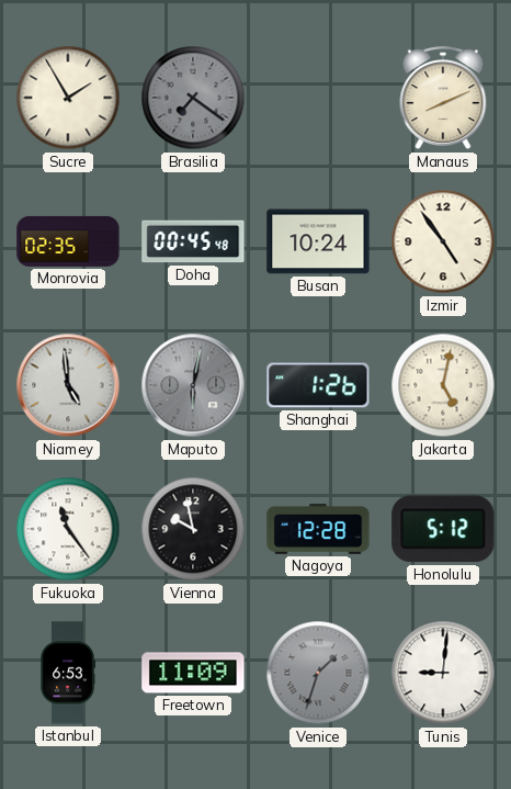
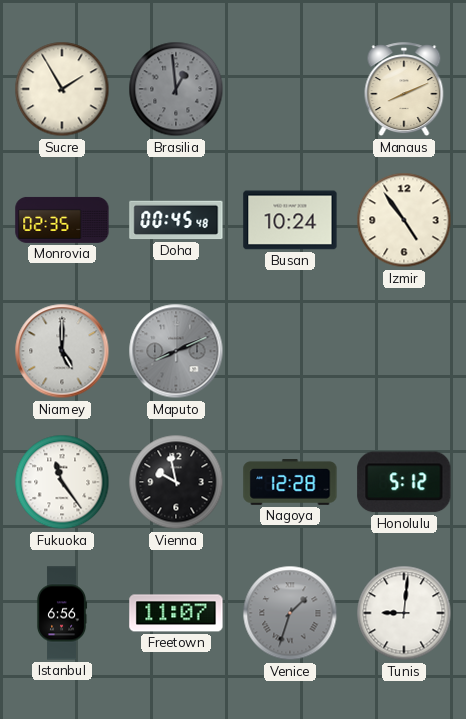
Brasilia: 7:21 -> 12:59 (176, 89)
Niamey: 4:59 -> 5:00 (62, 351)
Maputo: 6:02 -> 8:11 (176, 351)
Shanghai: 1:26 -> none (318, 385)
Jakarta: 5:02 -> none (443, 385)
Istanbul: 6:53 -> 6:56 (62, 613)
Freetown: 11:09 -> 11:07 (176, 613)
